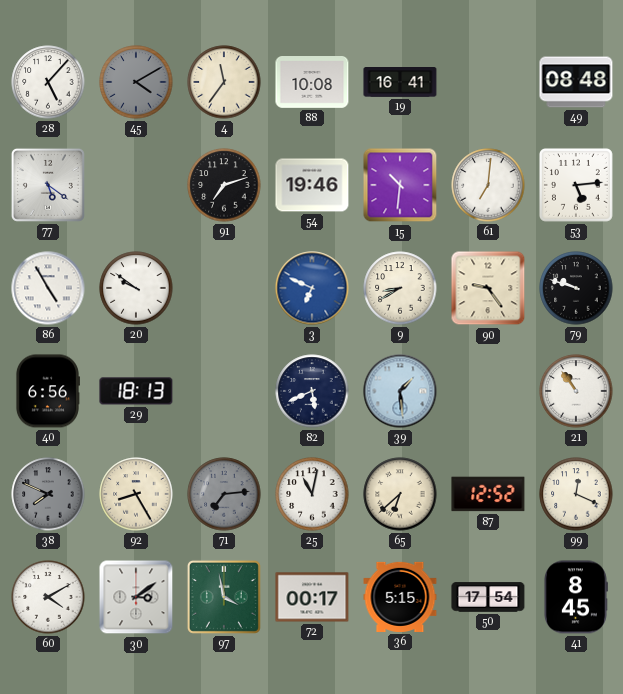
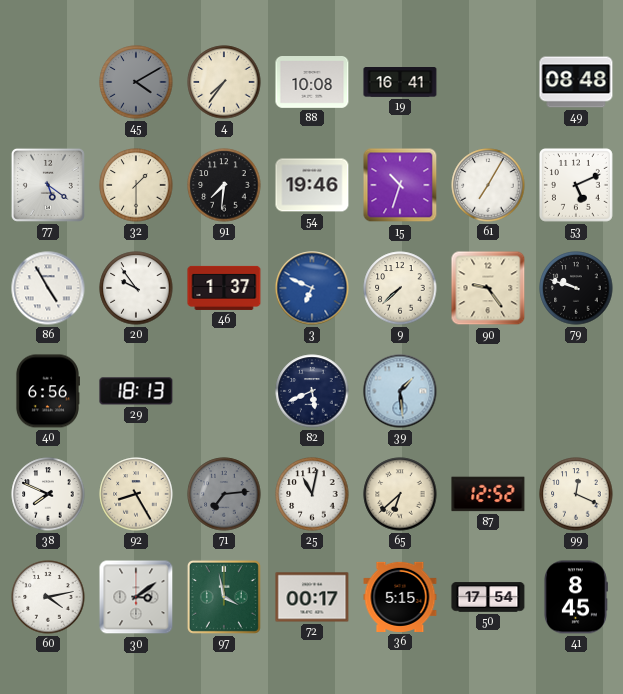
28: 5:07 -> none (48, 82)
4: 11:36 -> 7:36 (224, 82)
32: none -> 1:30 (136, 185)
91: 7:12 -> 7:31 (224, 185)
15: 10:31 -> 10:33 (400, 185)
61: 7:01 -> 7:05 (488, 185)
53: 5:14 -> 5:11 (576, 185)
20: 9:51 -> 9:54 (136, 288)
46: none -> 1:37 (224, 288)
9: 8:40 -> 7:38 (400, 288)
21: 10:54 -> none (576, 391)
38 dial: grey -> white (48, 494)
60: 4:10 -> 4:13 (48, 597)
